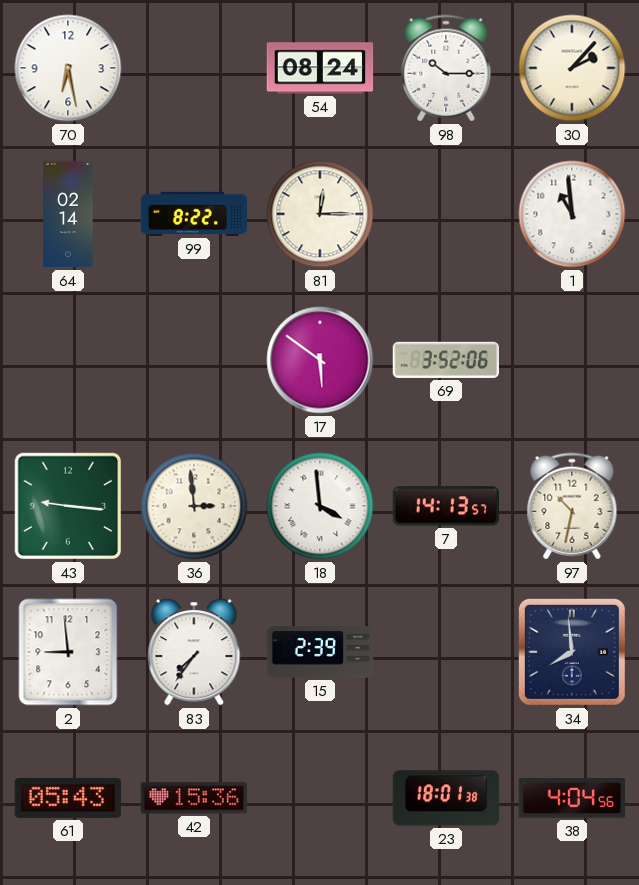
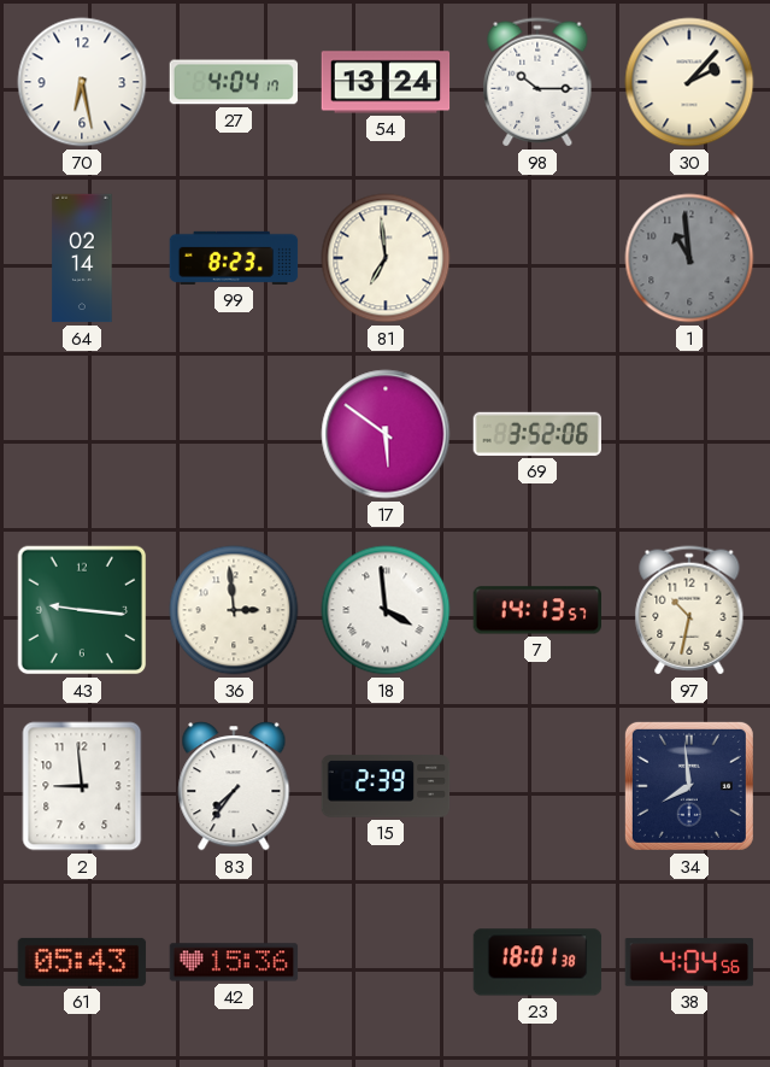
27: none -> 4:04 (234, 82)
54: 08:24 -> 13:24 (386, 82)
99: 8:22 -> 8:23 (234, 258)
81: 12:15 -> 6:59 (386, 258)
1 dial: white -> grey (689, 258)
